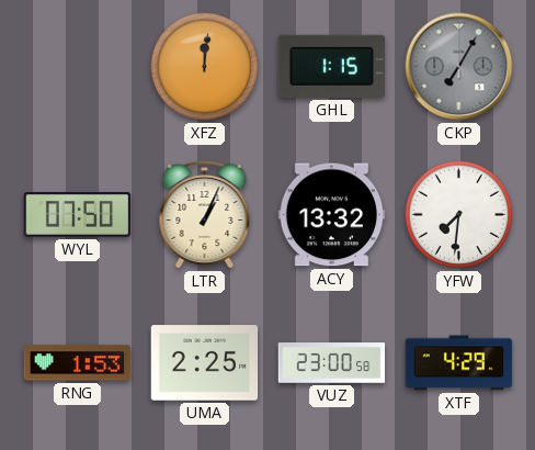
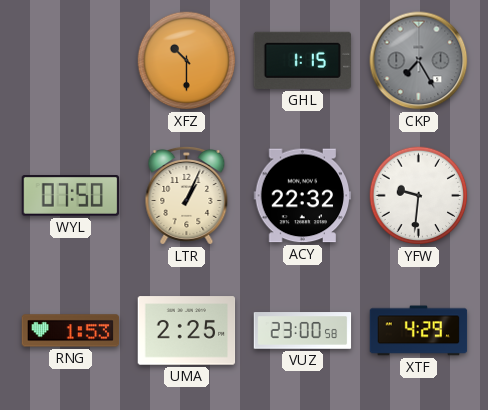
XFZ: 12:01 -> 10:30 (187, 61)
CKP: 7:05 -> 7:25 (419, 61)
ACY: 13:32 -> 22:32 (303, 196)
YFW: 7:31 -> 9:31 (419, 196)
